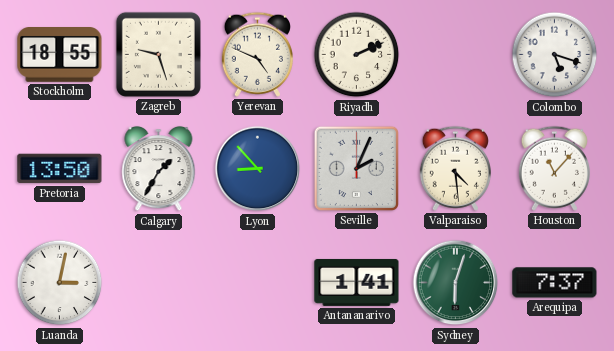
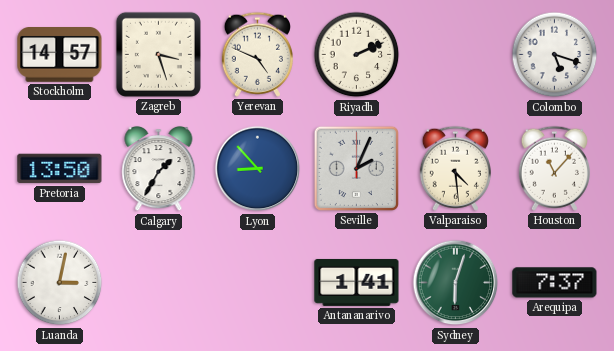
Stockholm: 18:55 -> 14:57 (60, 55)
Zagreb: 9:27 -> 3:27 (158, 54)
